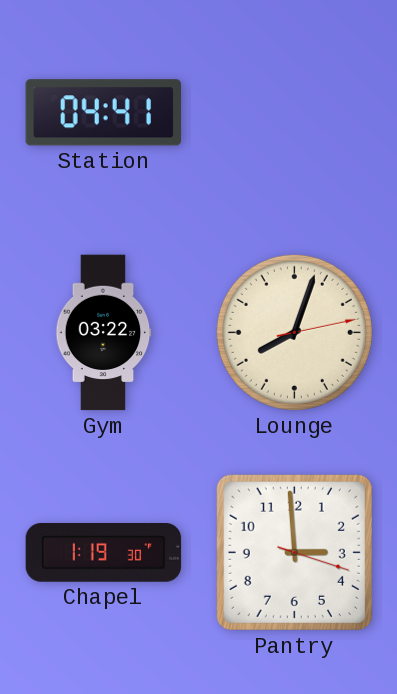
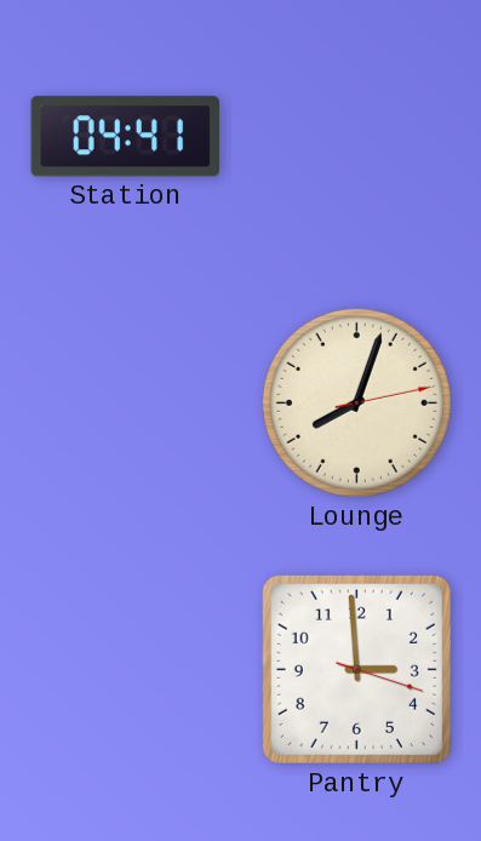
Gym: 03:22 -> none (103, 333)
Chapel: 1:19 -> none (104, 553)
